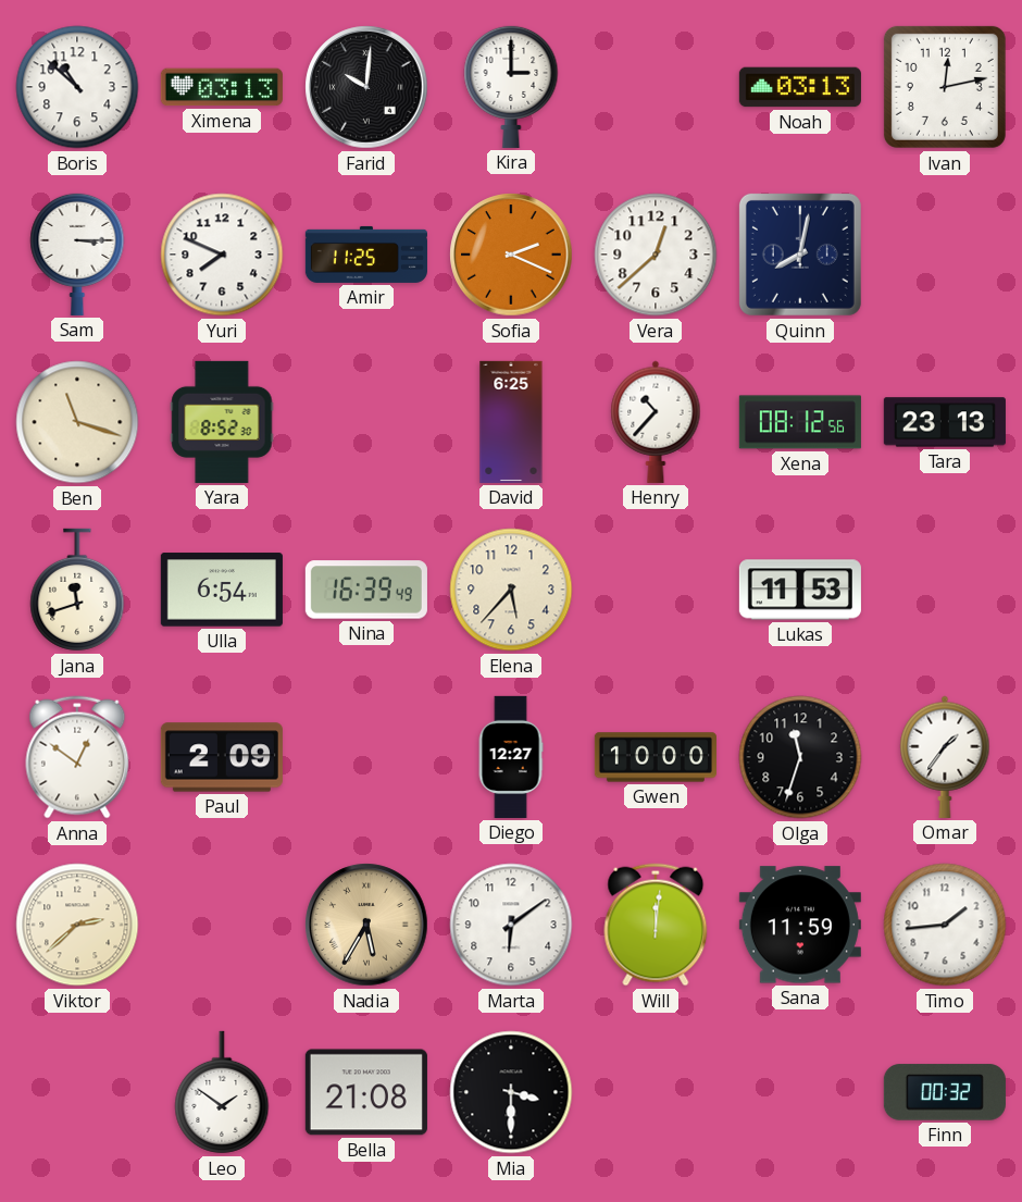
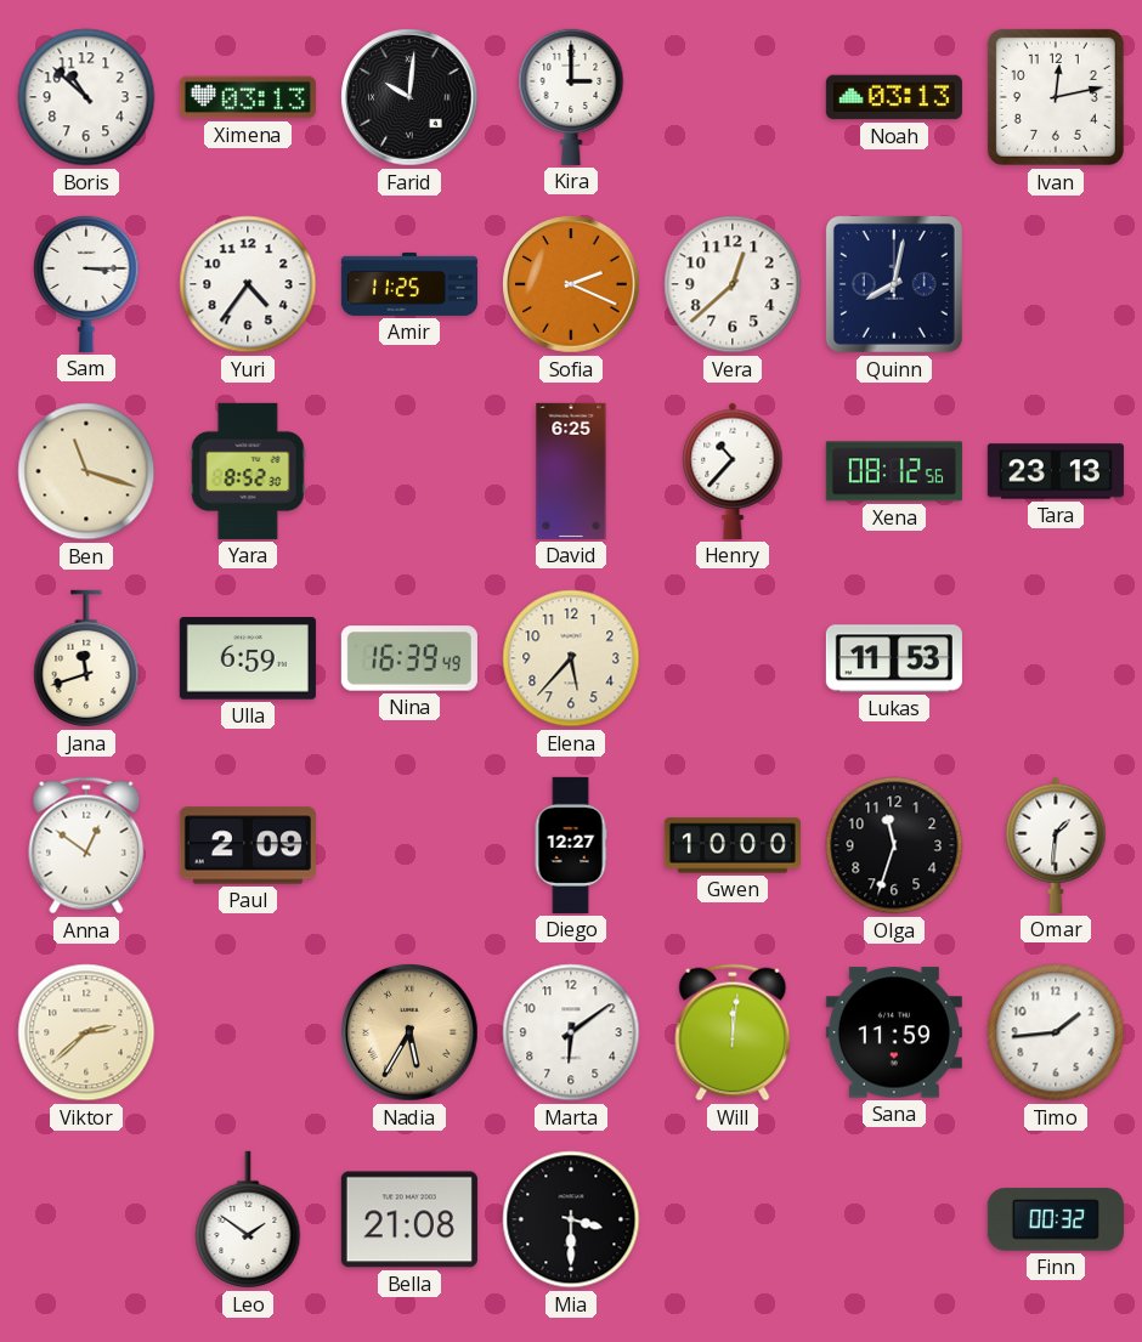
Yuri: 7:49 -> 4:36 (248, 284)
Ulla: 6:54 -> 6:59 (248, 658)
Omar: 1:36 -> 1:31 (1056, 845)
